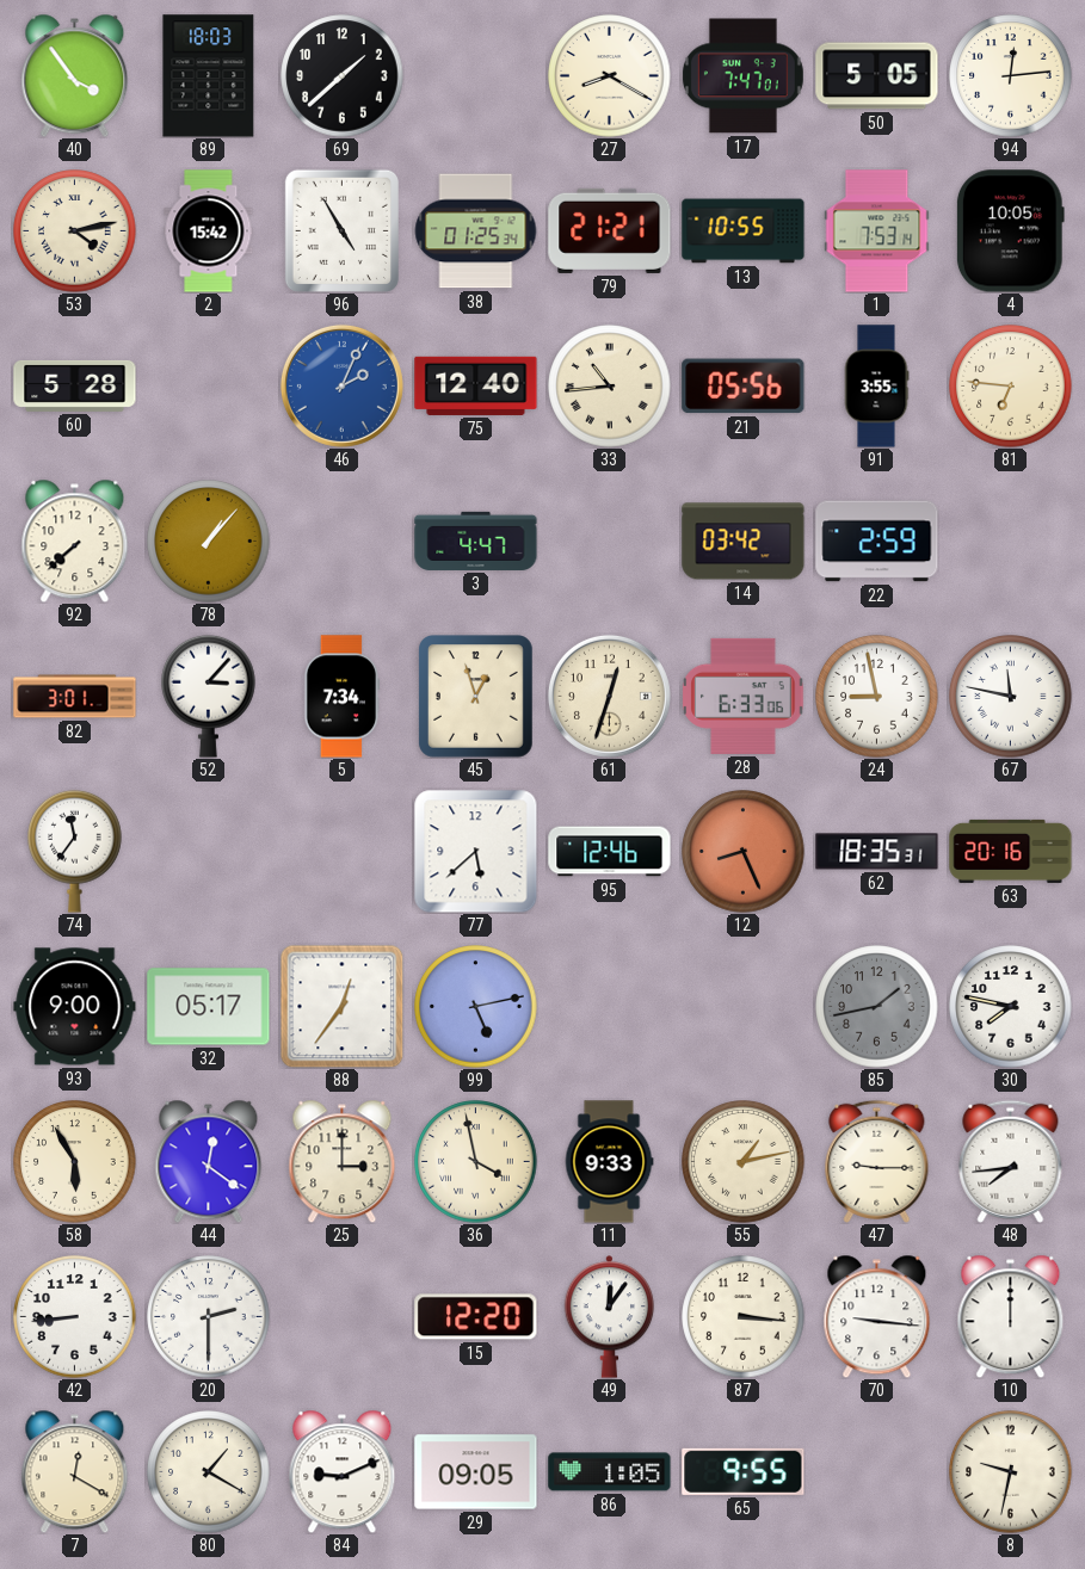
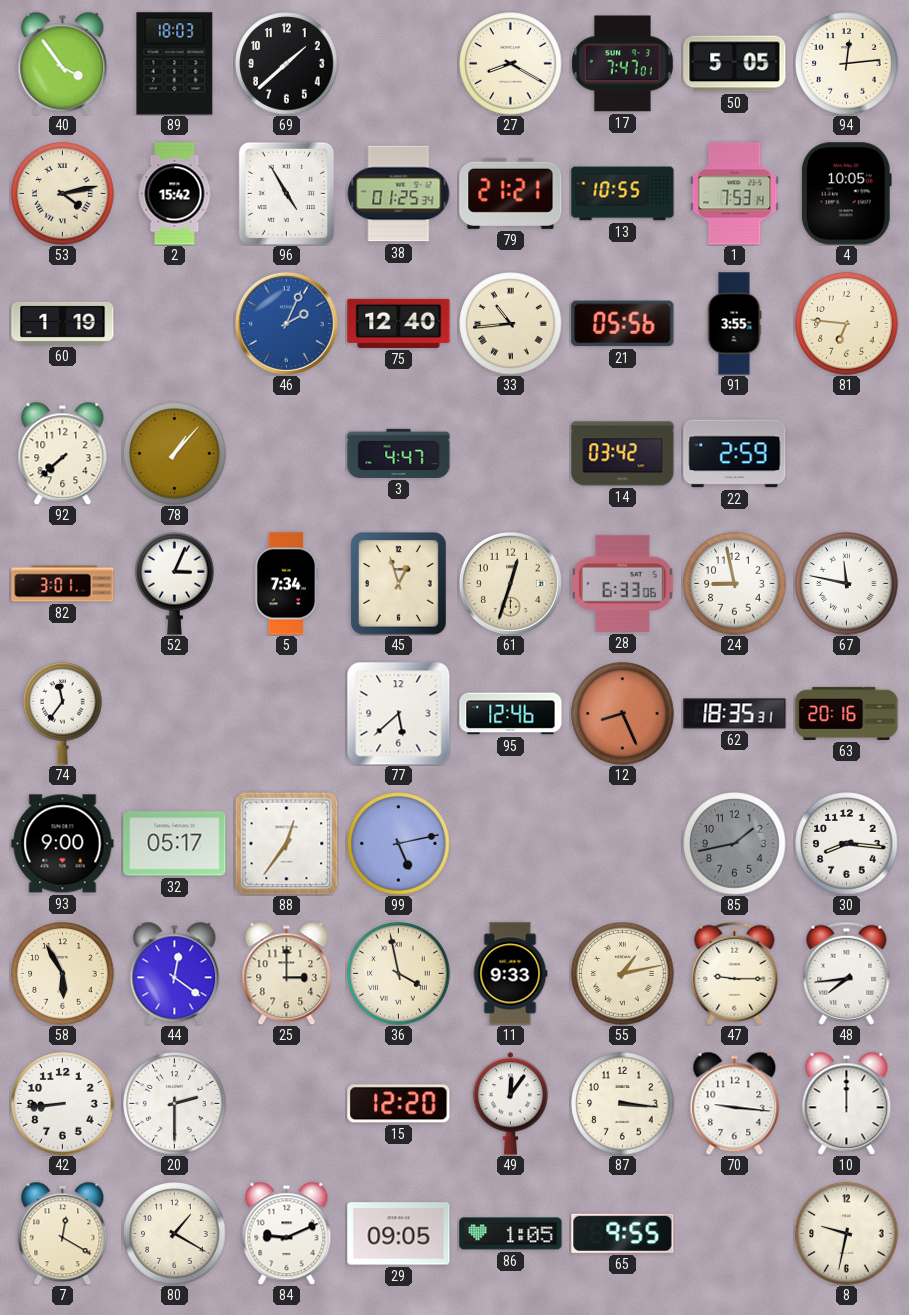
60: 5:28 -> 1:19 (63, 323)
52: 3:07 -> 3:04 (175, 583)
30: 7:47 -> 8:16 (847, 844)
